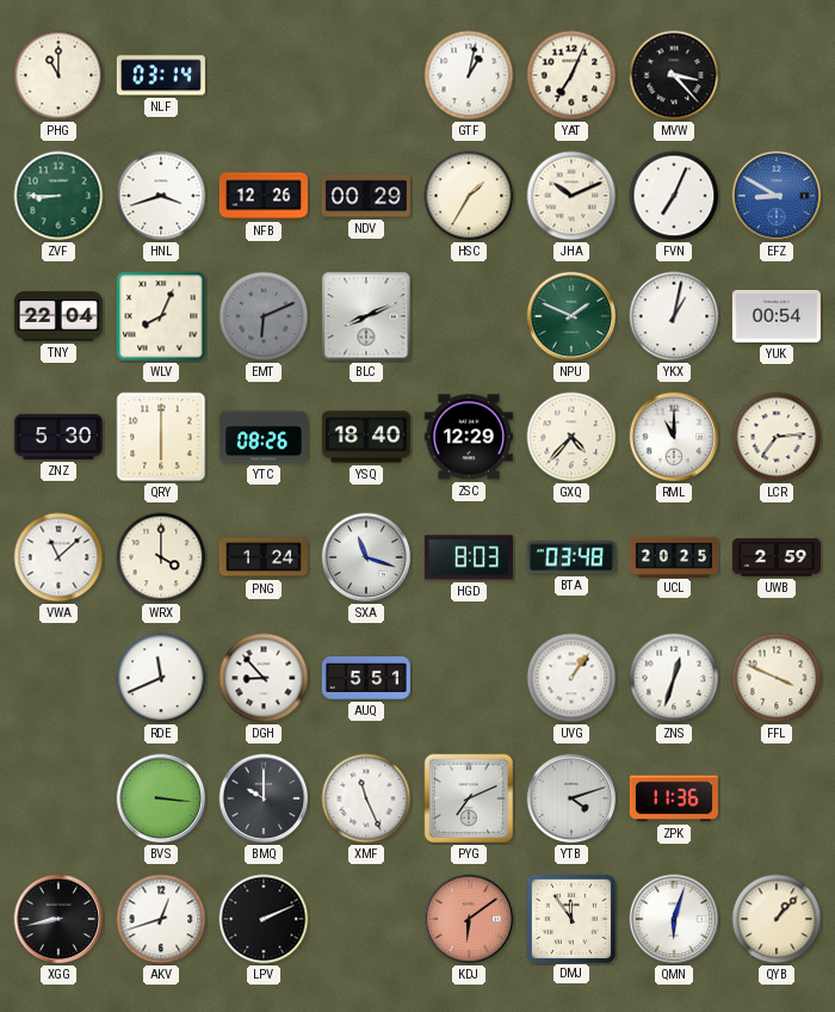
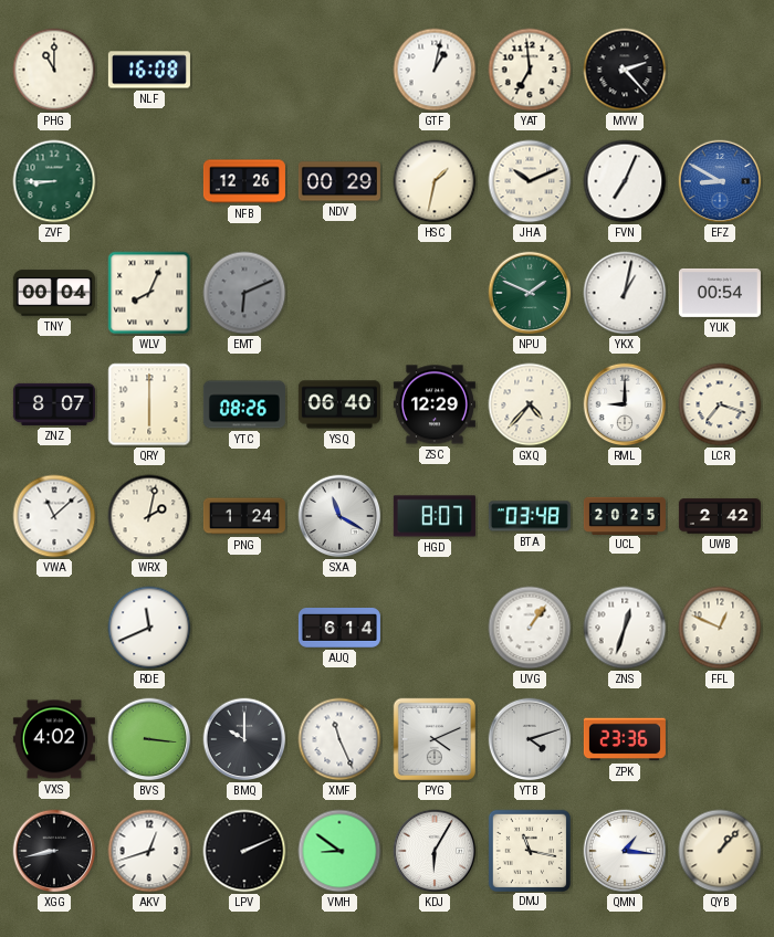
NLF: 03:14 -> 16:08 (149, 70)
YAT: 7:04 -> 6:59 (530, 70)
MVW: 3:23 -> 2:23 (625, 70)
HNL: 3:42 -> none (161, 196)
HSC: 1:35 -> 1:32 (435, 181)
TNY: 22:04 -> 00:04 (54, 293)
BLC: 8:11 -> none (366, 316)
ZNZ: 5:30 -> 8:07 (54, 404)
YSQ: 18:40 -> 06:40 (339, 404)
RML: 11:00 -> 9:00 (625, 404)
LCR: 7:14 -> 7:18 (720, 404)
WRX: 4:00 -> 2:02 (149, 516)
SXA: 11:18 -> 11:20 (339, 516)
HGD: 8:03 -> 8:07 (435, 516)
UWB: 2:59 -> 2:42 (720, 516)
DGH: 8:53 -> none (264, 678)
AUQ: 5:51 -> 6:14 (339, 629)
FFL: 3:49 -> 12:49 (720, 628)
VXS: none -> 4:02 (54, 739)
PYG: 7:11 -> 4:11 (435, 739)
ZPK: 11:36 -> 23:36 (625, 739)
VMH: none -> 8:51 (339, 851)
KDJ: 6:09 -> 6:05 (435, 851)
KDJ dial: salmon -> white (435, 851)
DMJ: 11:54 -> 11:17 (529, 850)
QMN: 6:03 -> 1:16 (625, 851)
